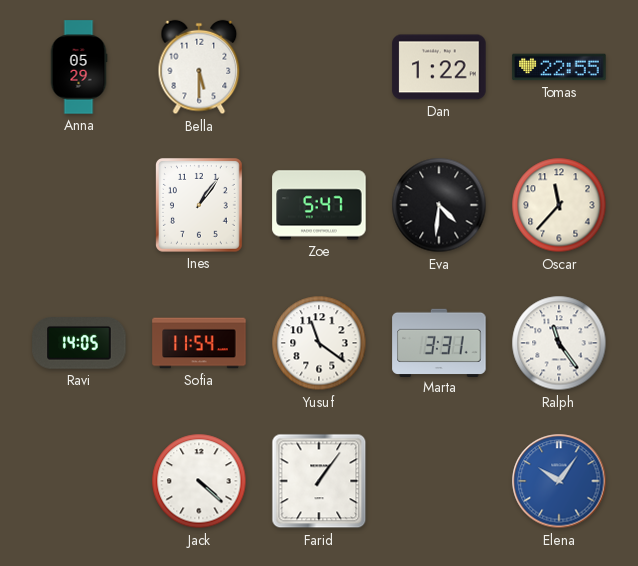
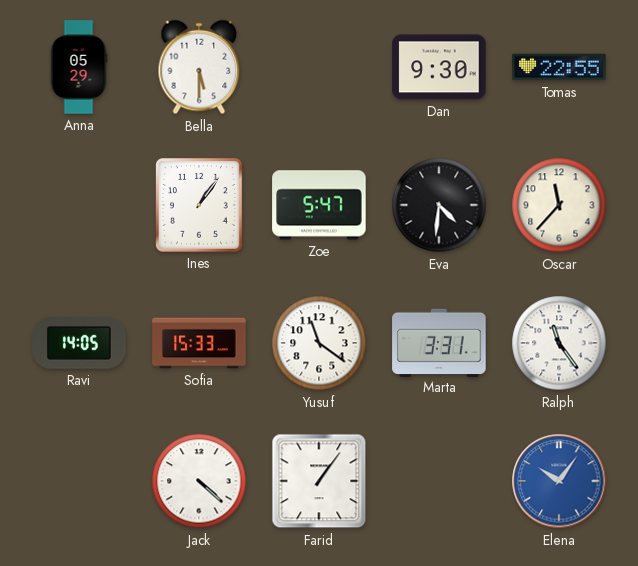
Dan: 1:22 -> 9:30 (439, 67)
Sofia: 11:54 -> 15:33 (199, 343)
